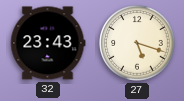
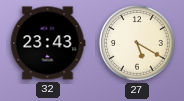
27: 5:18 -> 5:20 (137, 43)
